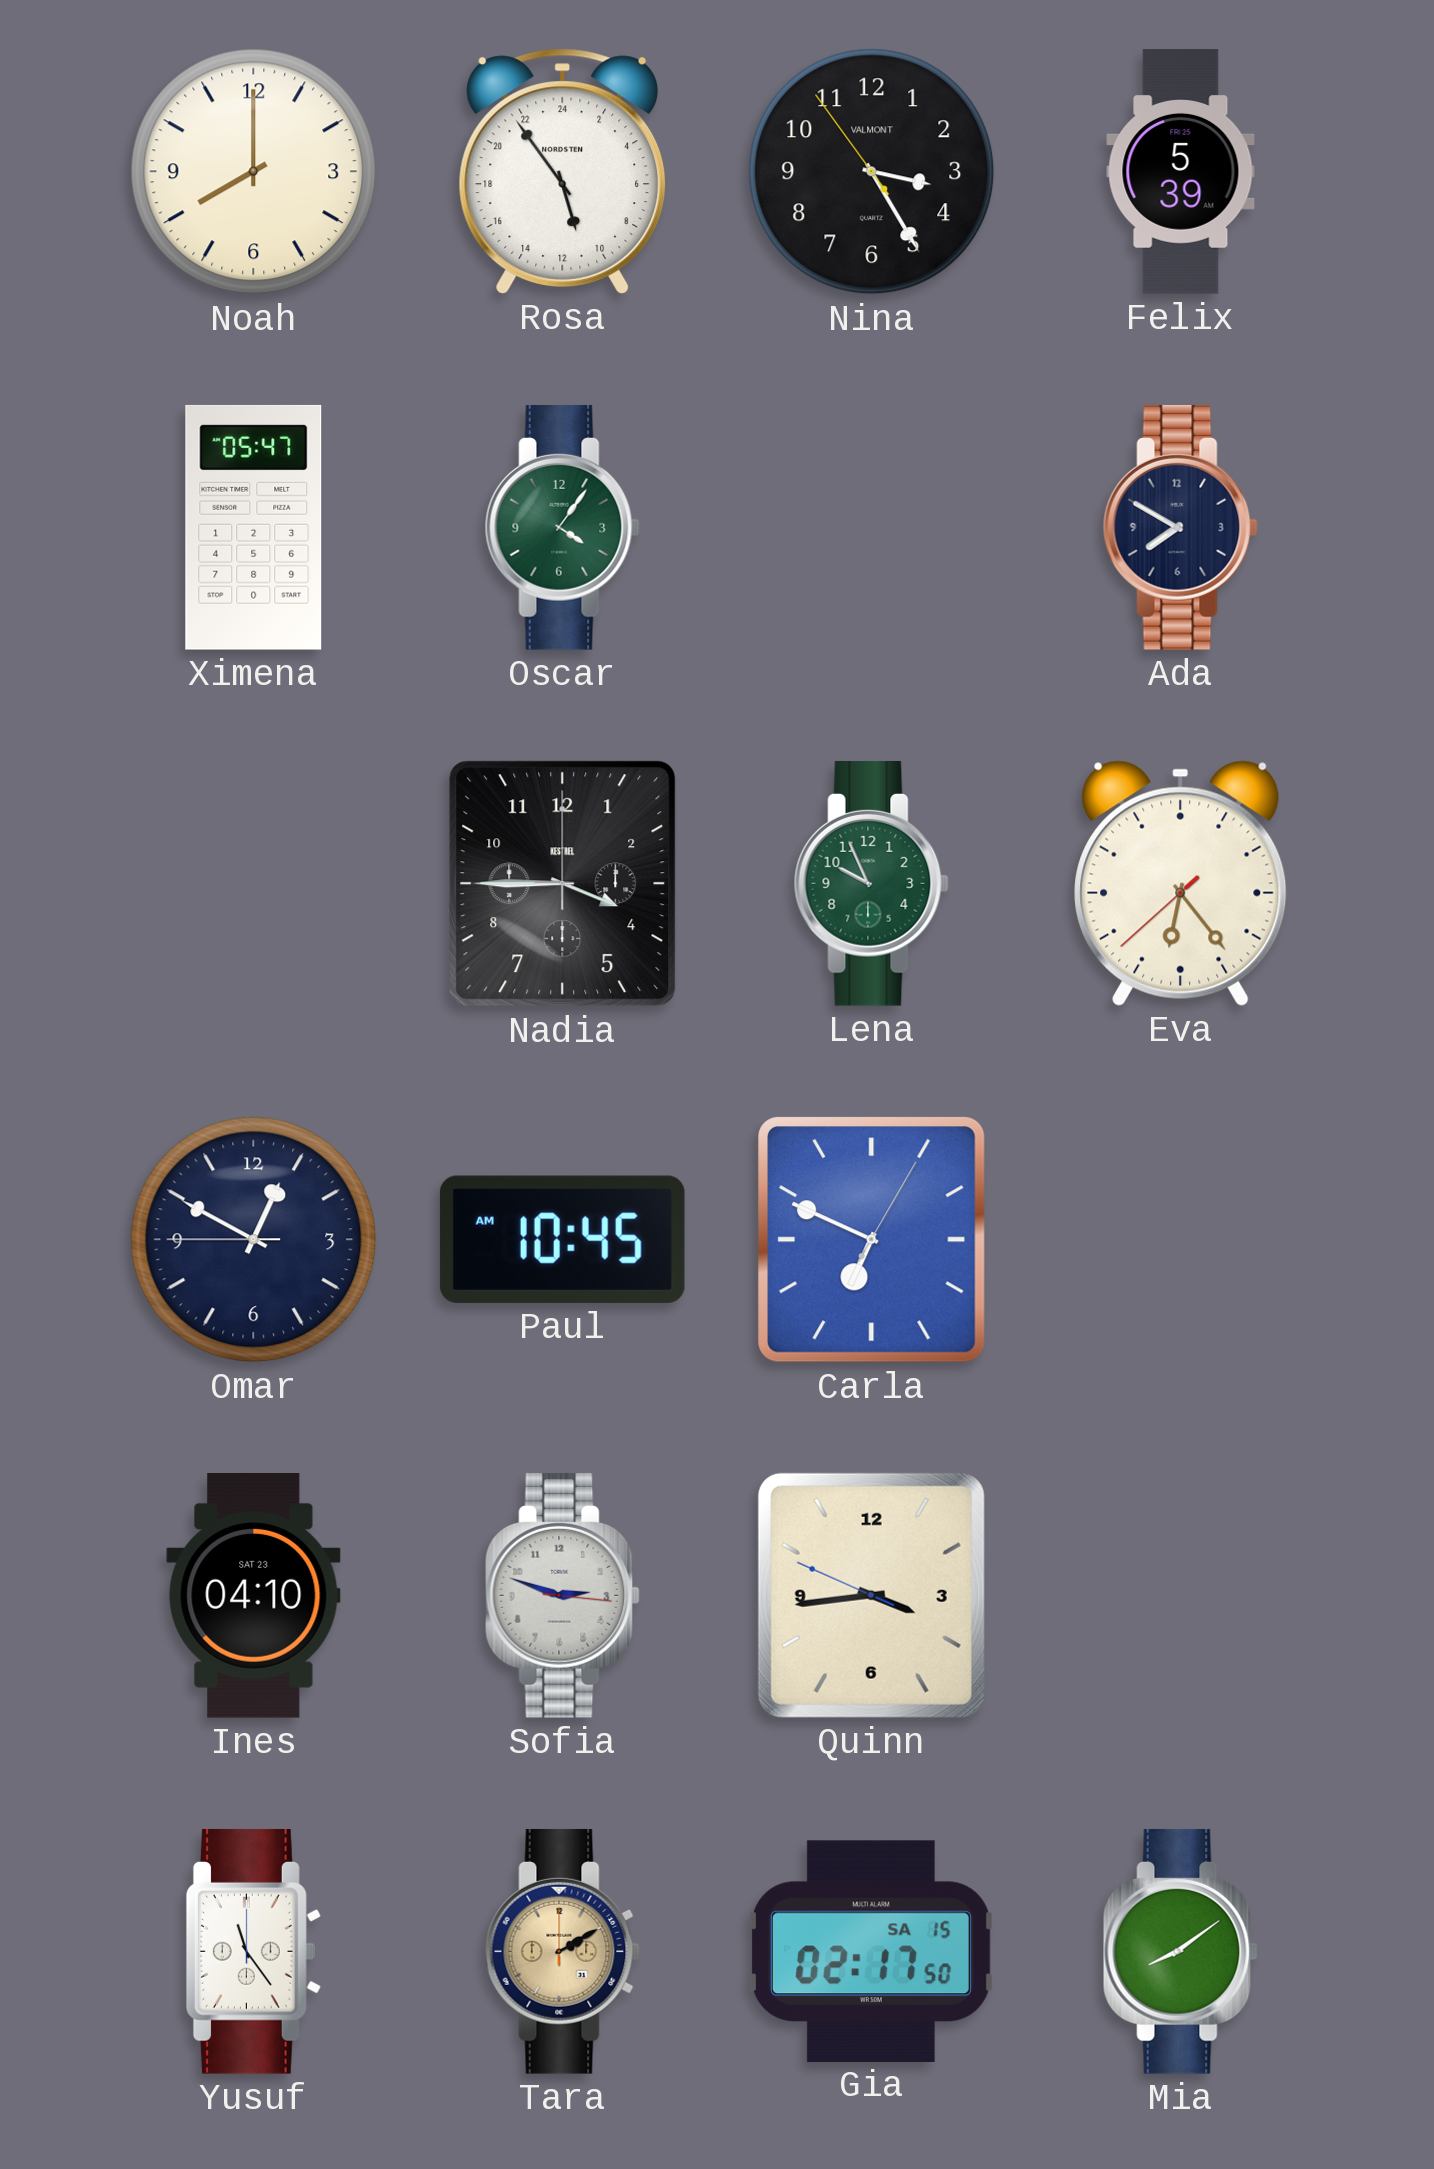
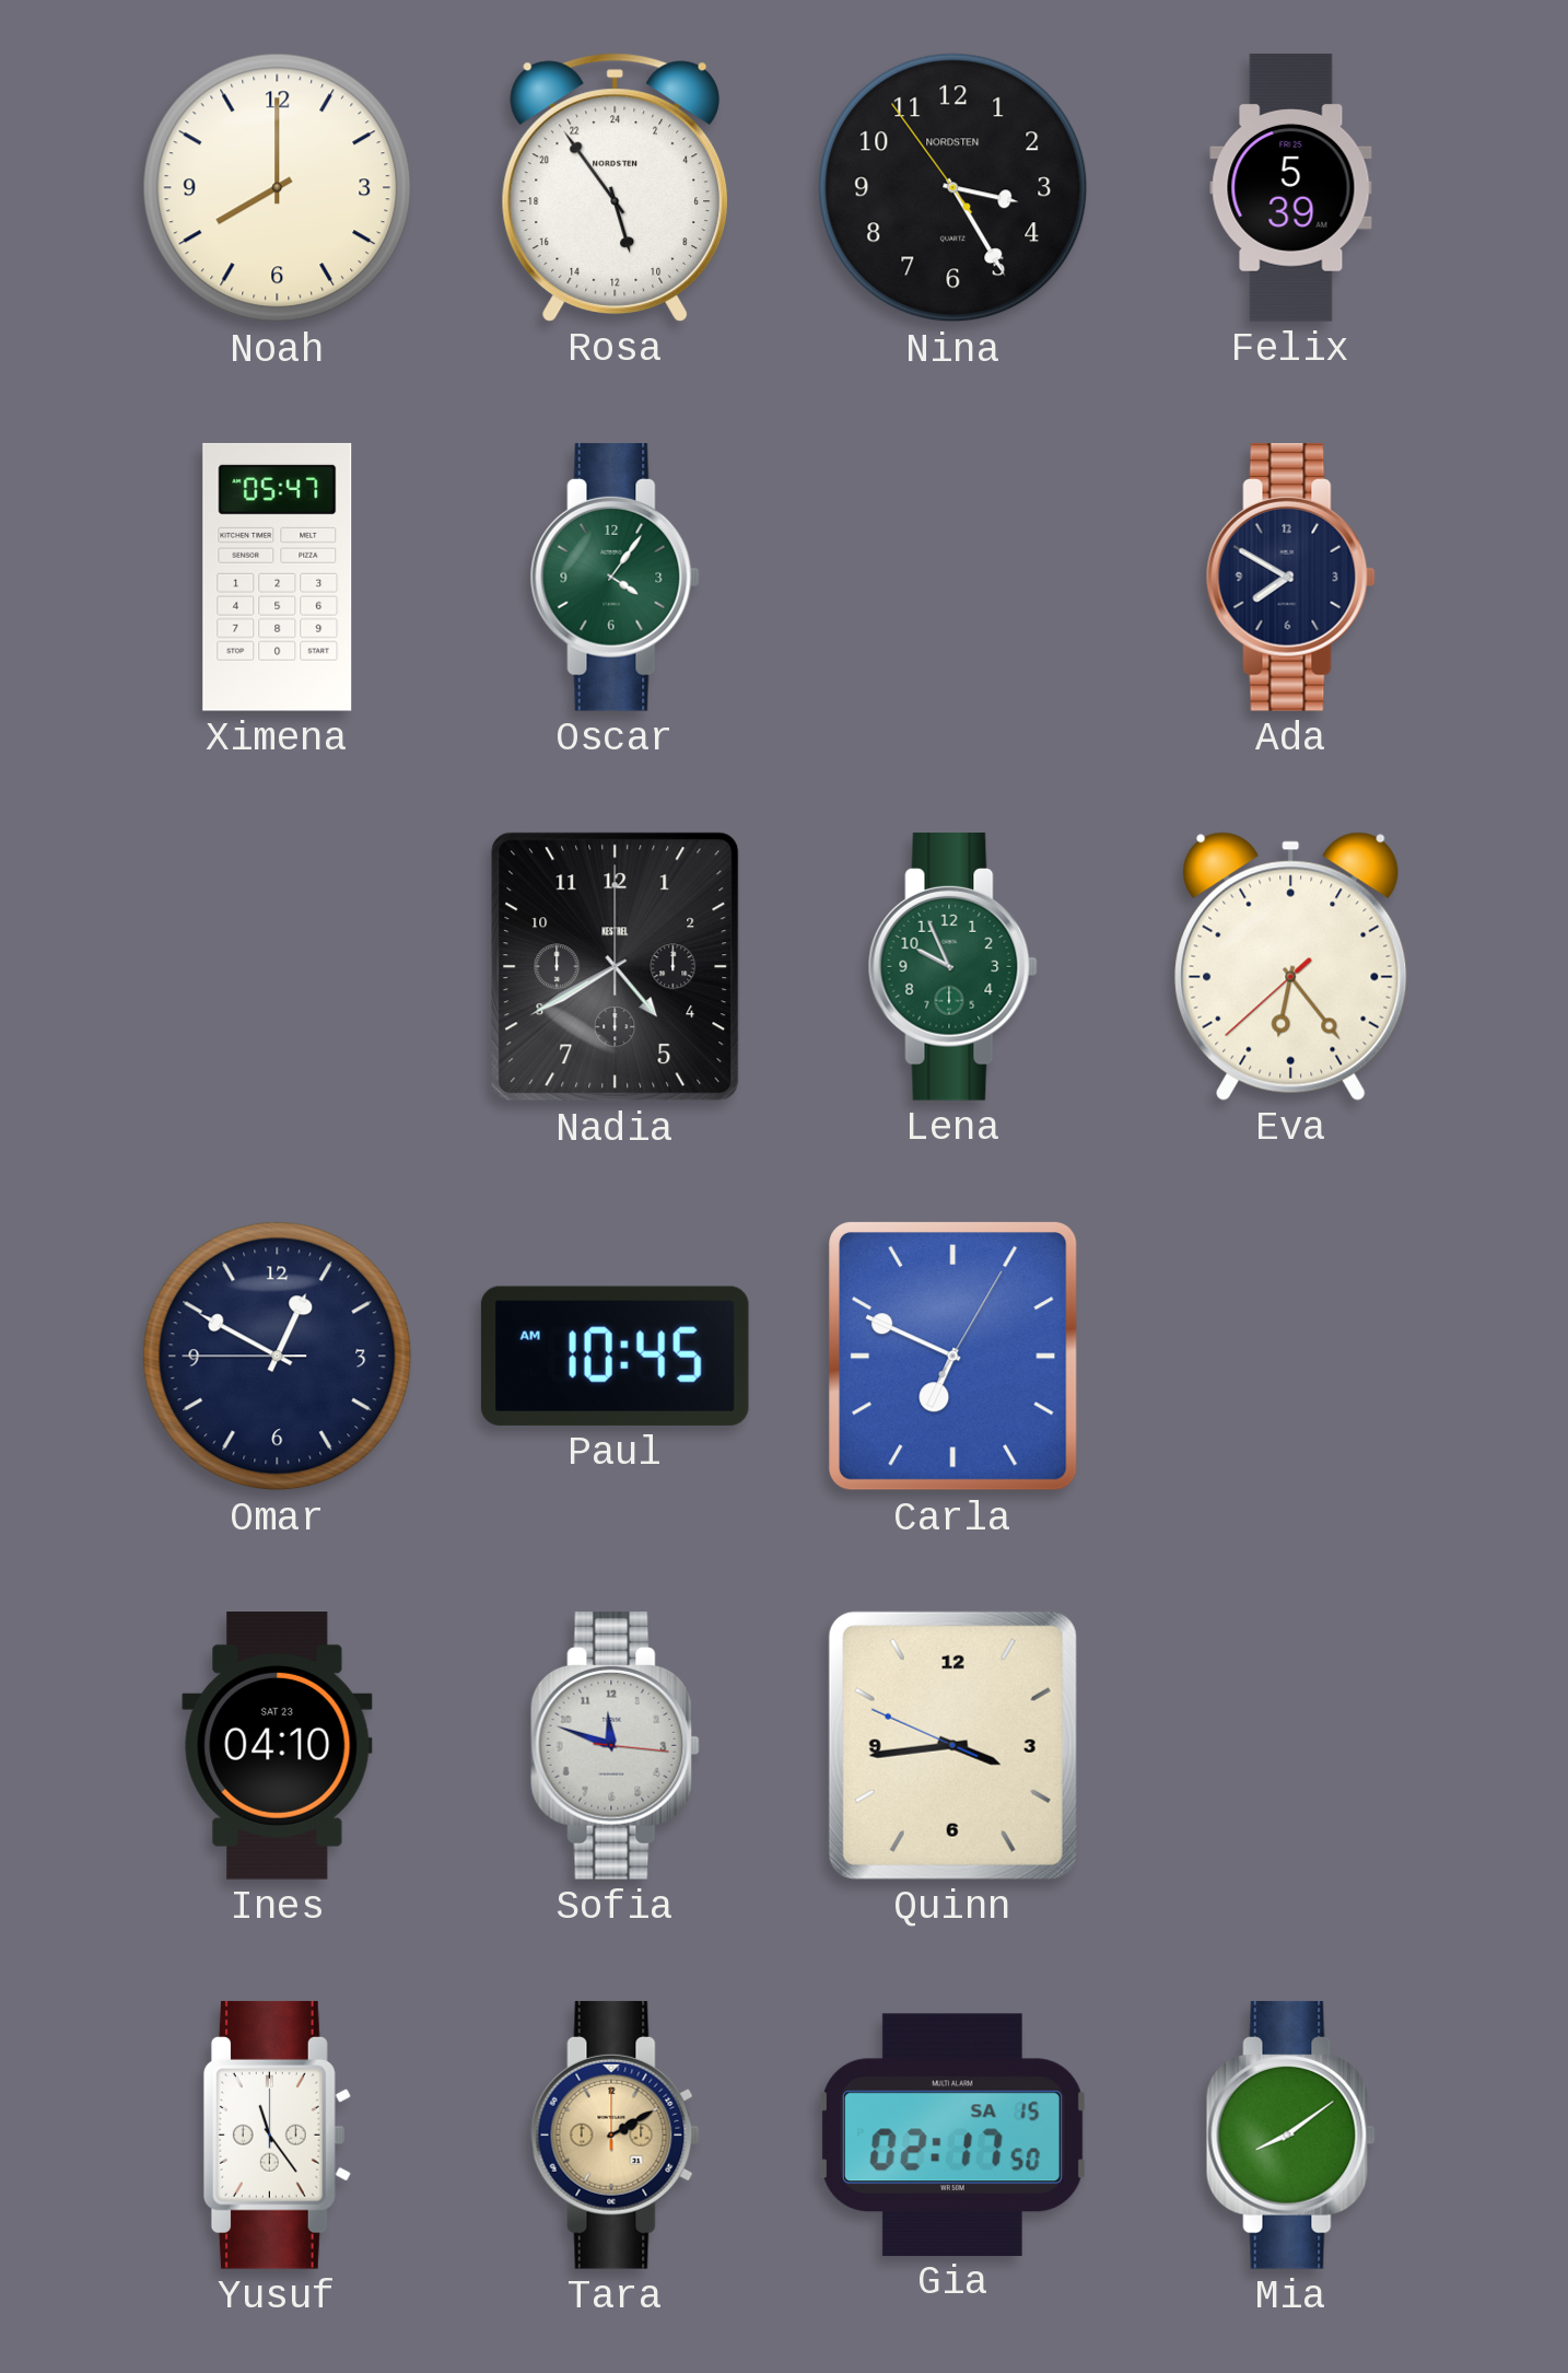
Nina brand: VALMONT -> NORDSTEN (953, 188)
Nadia: 3:45 -> 4:40 (616, 967)
Sofia: 2:48 -> 11:48 (615, 1745)
